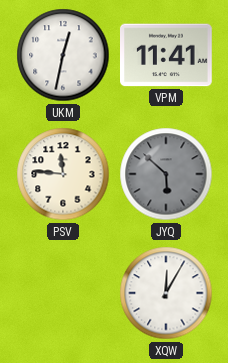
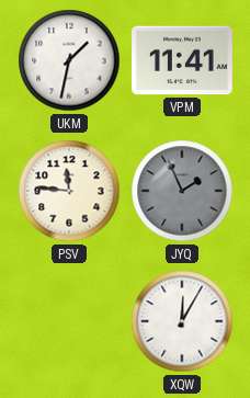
UKM: 12:32 -> 1:32 (69, 60)
JYQ: 5:52 -> 1:56 (182, 191)
